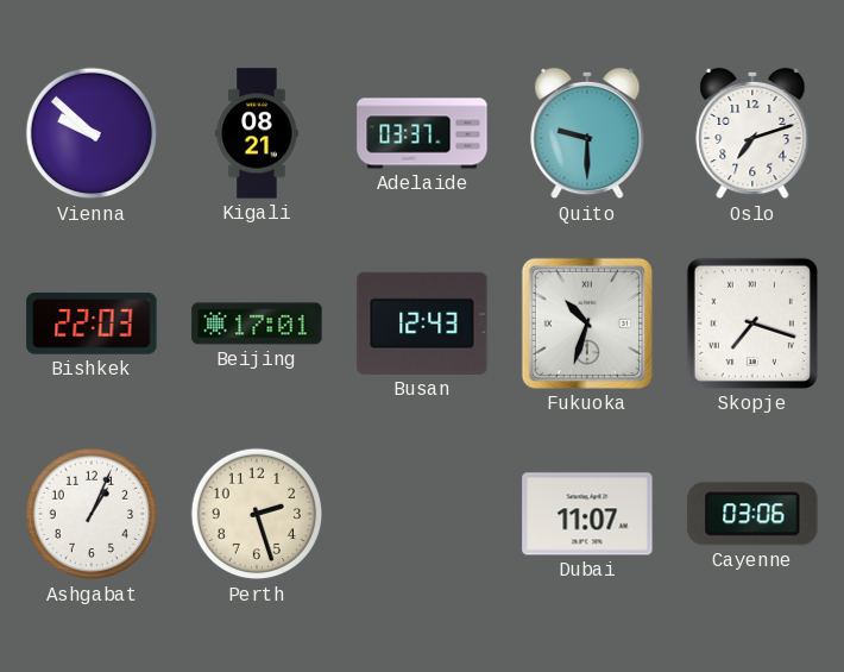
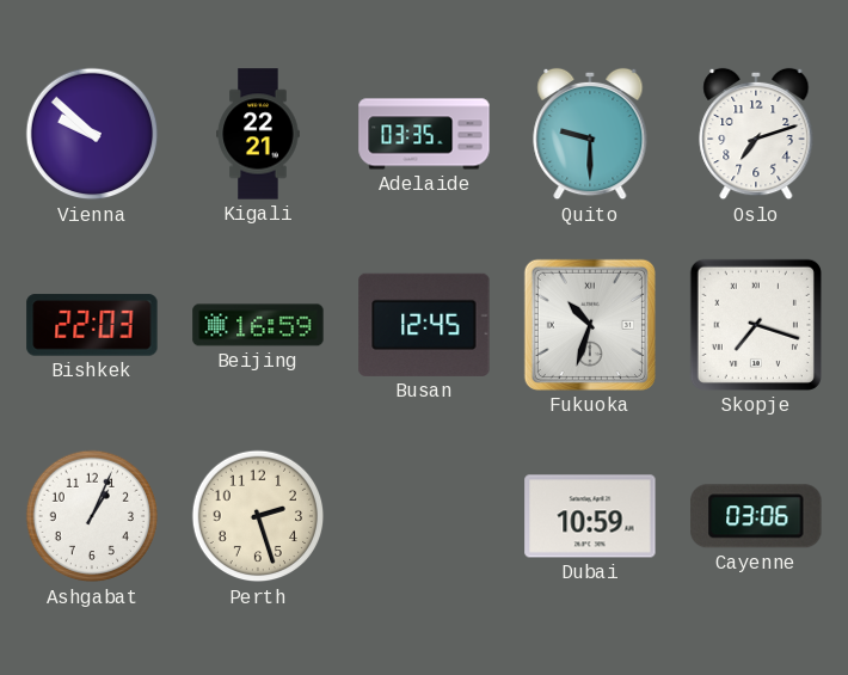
Kigali: 08:21 -> 22:21 (258, 134)
Adelaide: 03:37 -> 03:35 (424, 134)
Beijing: 17:01 -> 16:59 (258, 325)
Busan: 12:43 -> 12:45 (424, 325)
Dubai: 11:07 -> 10:59 (590, 516)
